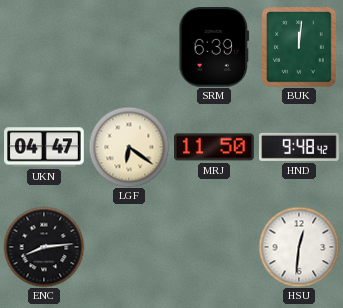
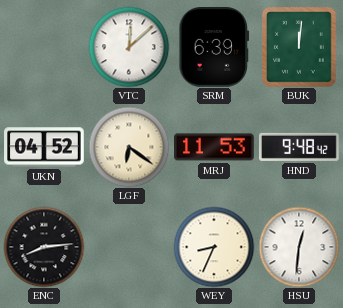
VTC: none -> 12:08 (129, 47)
UKN: 04:47 -> 04:52 (44, 147)
MRJ: 11:50 -> 11:53 (215, 147)
WEY: none -> 8:34 (214, 247)
